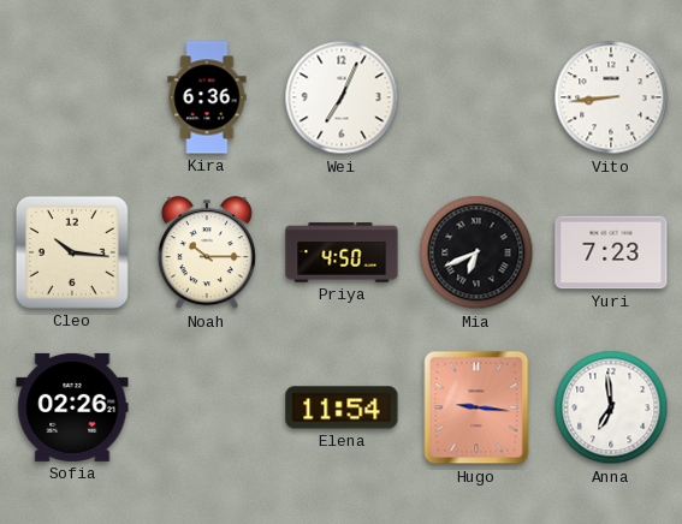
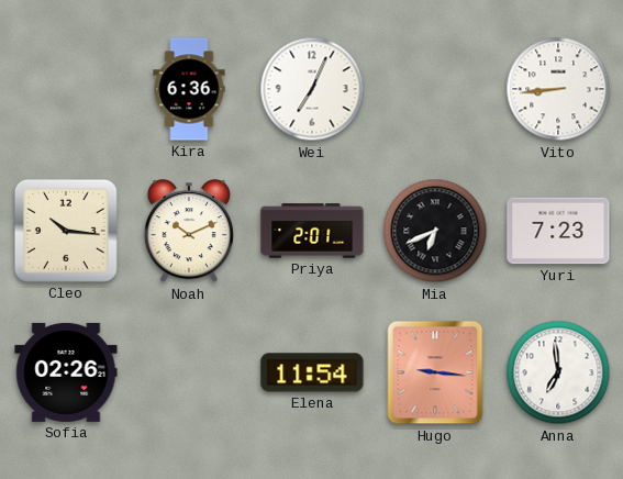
Noah: 10:15 -> 10:11 (189, 232)
Priya: 4:50 -> 2:01 (312, 231)
